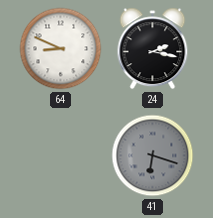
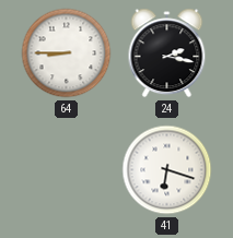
64: 8:49 -> 8:45 (67, 53)
41 dial: grey -> white (167, 170)
